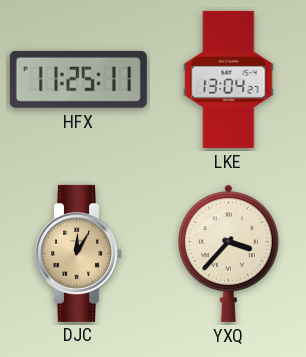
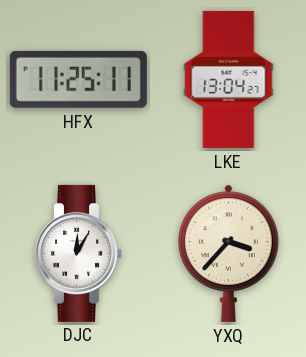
DJC dial: champagne -> white (79, 253)
